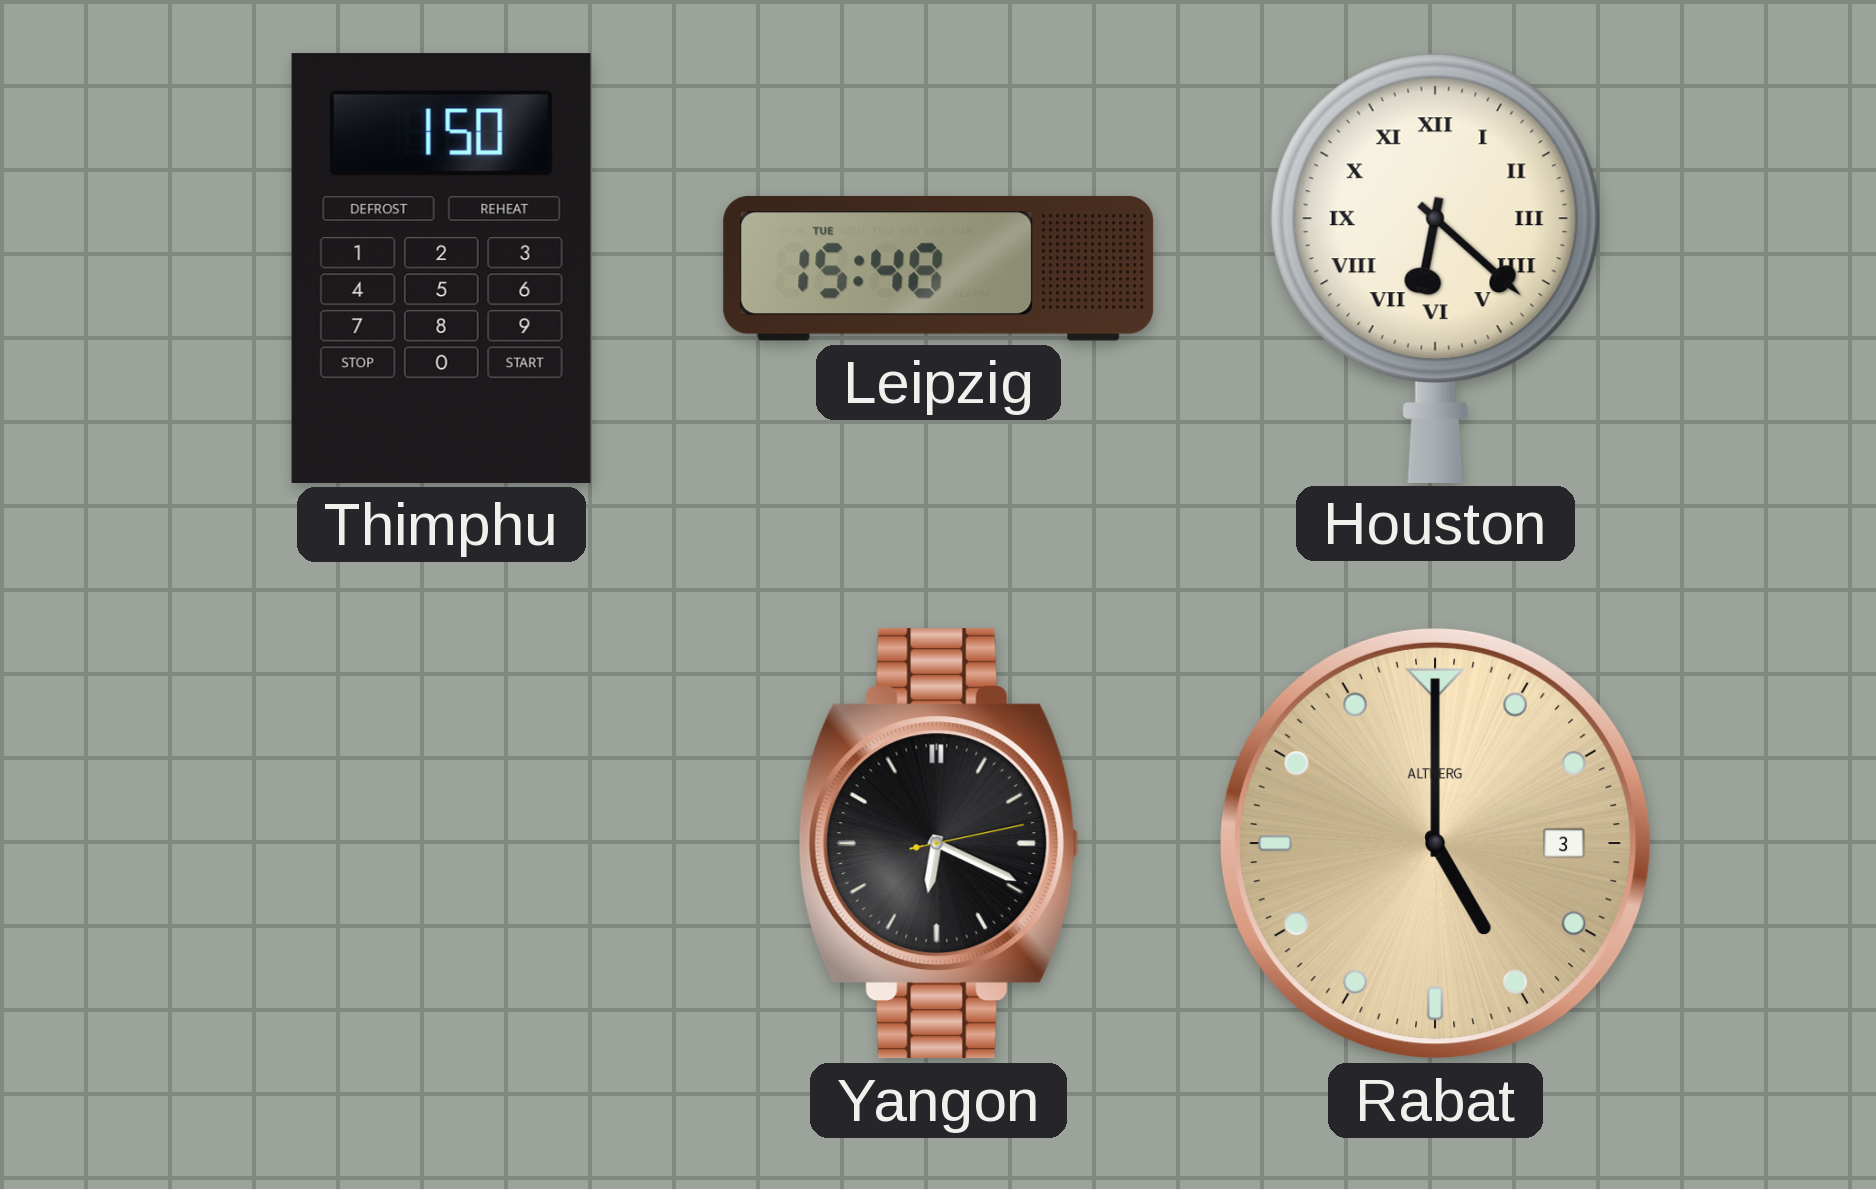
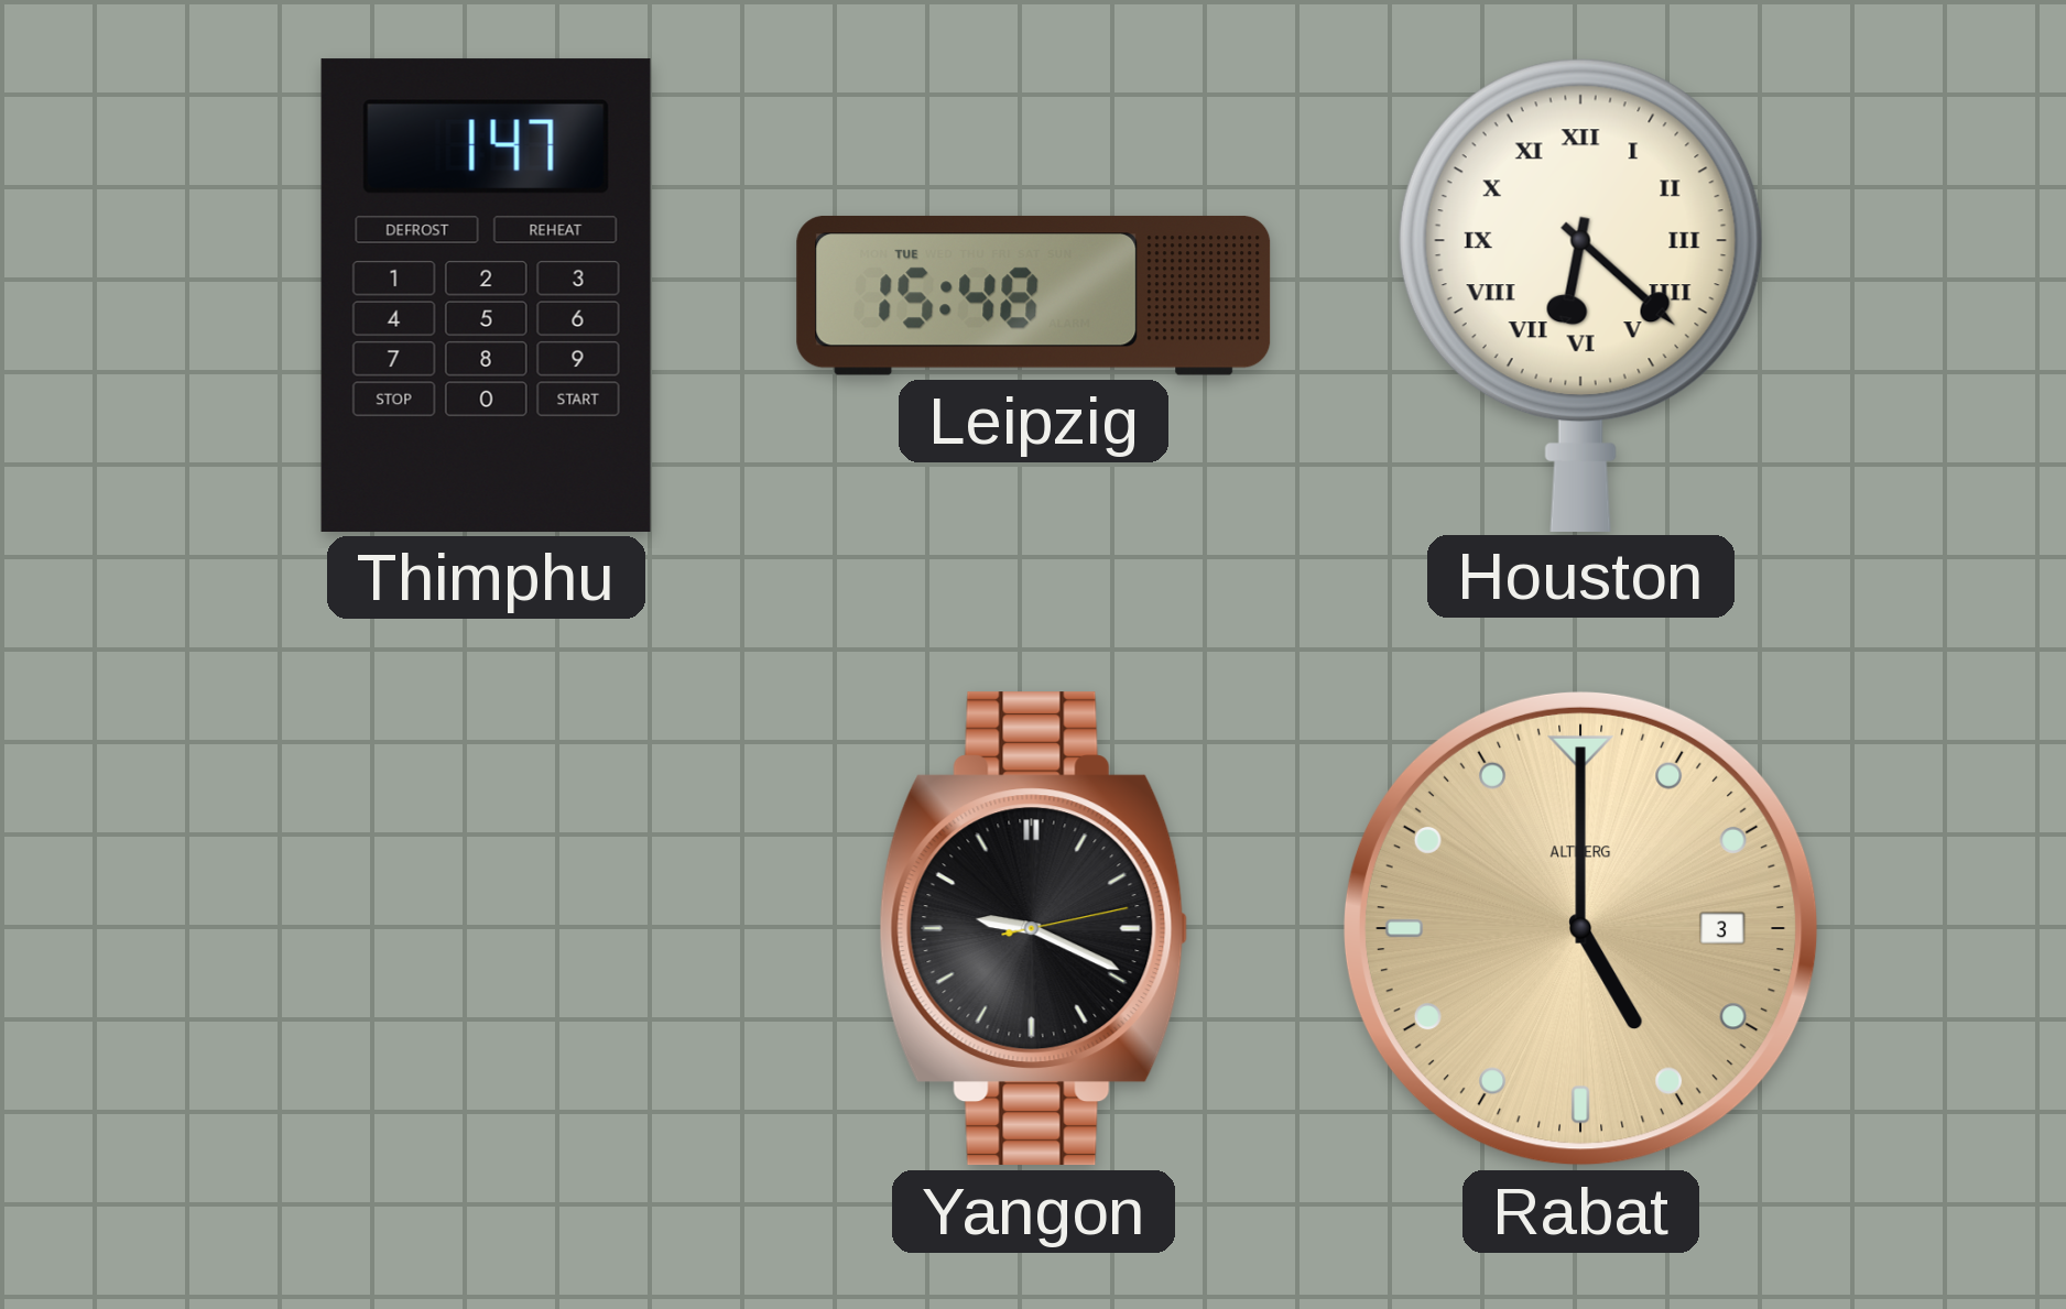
Thimphu: 1:50 -> 1:47 (486, 295)
Yangon: 6:19 -> 9:19 (1034, 929)
